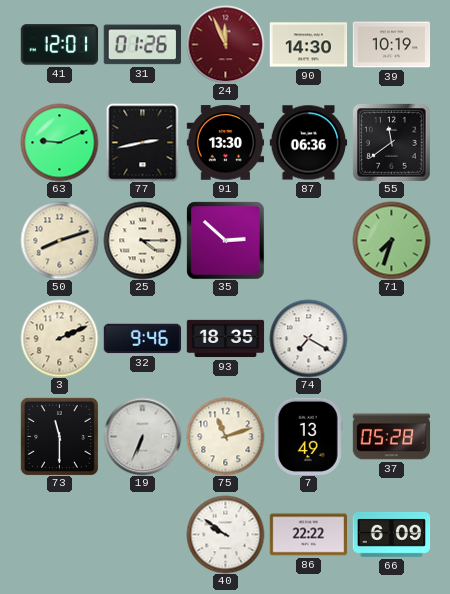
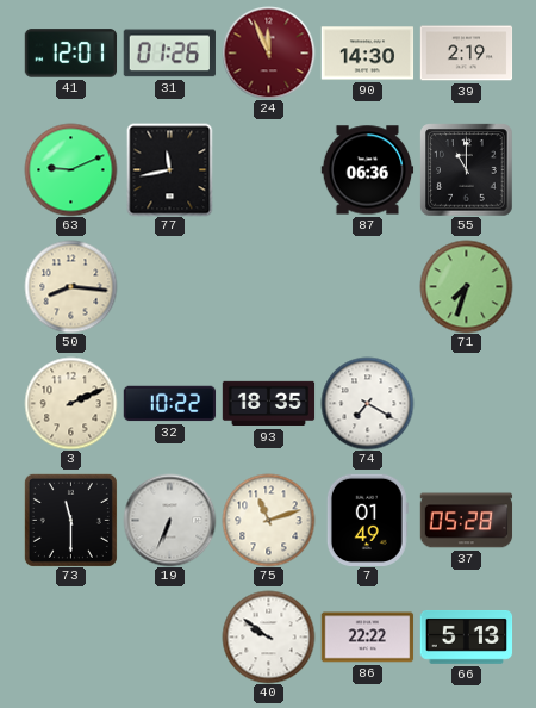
39: 10:19 -> 2:19 (466, 54)
77: 2:43 -> 11:43 (170, 169)
91: 13:30 -> none (225, 143)
55: 11:39 -> 11:00 (466, 169)
50: 8:12 -> 8:16 (70, 286)
25: 4:15 -> none (142, 240)
35: 2:52 -> none (225, 240)
32: 9:46 -> 10:22 (169, 404)
7: 13:49 -> 01:49 (367, 520)
66: 6:09 -> 5:13 (466, 636)
